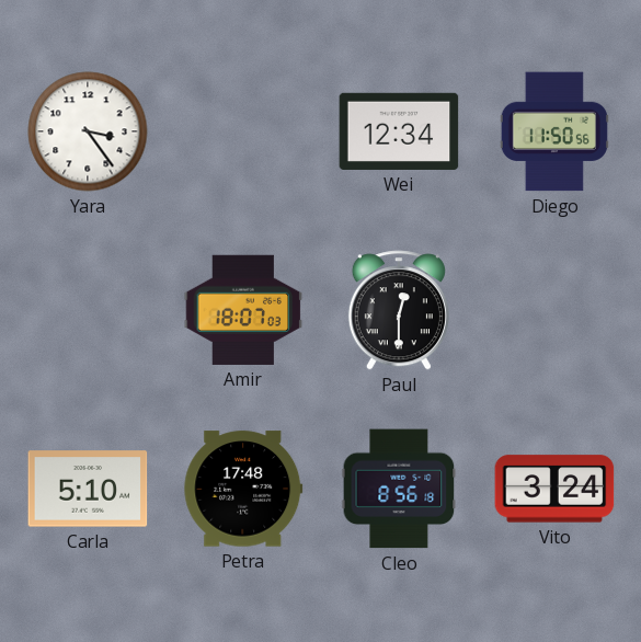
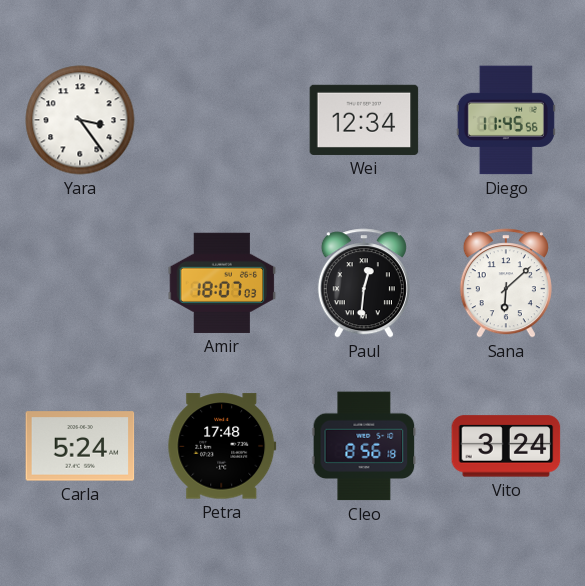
Diego: 11:50 -> 11:45 (506, 120)
Paul: 12:30 -> 12:31 (364, 283)
Sana: none -> 6:08 (506, 283)
Carla: 5:10 -> 5:24 (80, 446)
